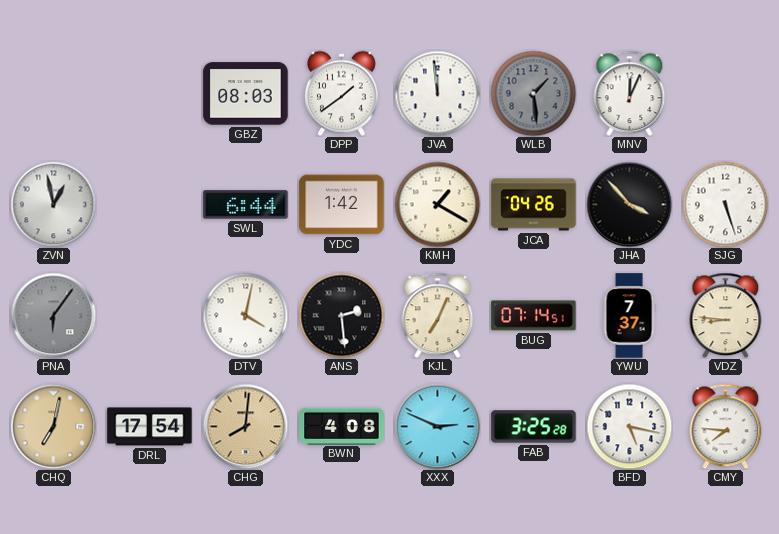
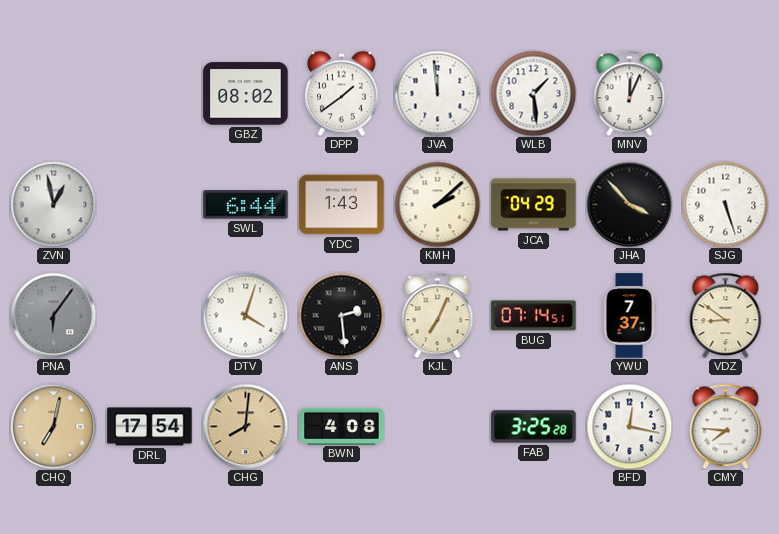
GBZ: 08:03 -> 08:02 (246, 94)
WLB dial: grey -> white (533, 93)
YDC: 1:42 -> 1:43 (342, 205)
KMH: 1:20 -> 2:08 (437, 204)
JCA: 04:26 -> 04:29 (534, 205)
DTV: 4:02 -> 4:03 (245, 315)
VDZ: 8:46 -> 8:51 (726, 315)
XXX: 2:49 -> none (437, 426)
BFD: 5:17 -> 12:17 (629, 426)
